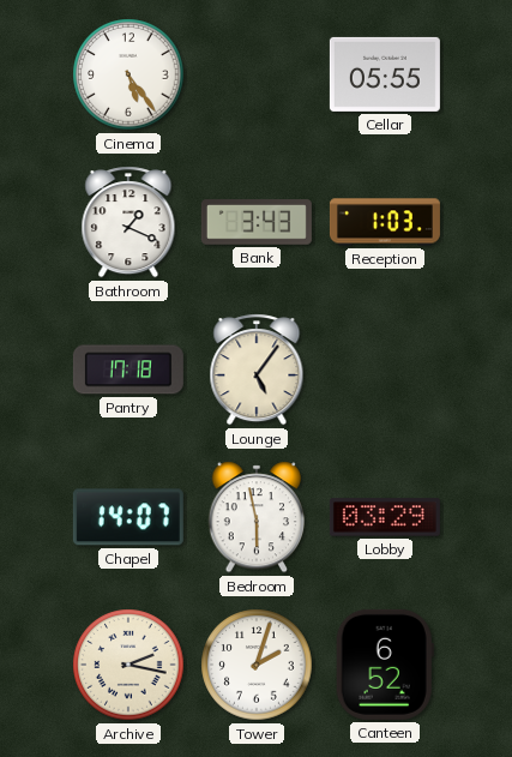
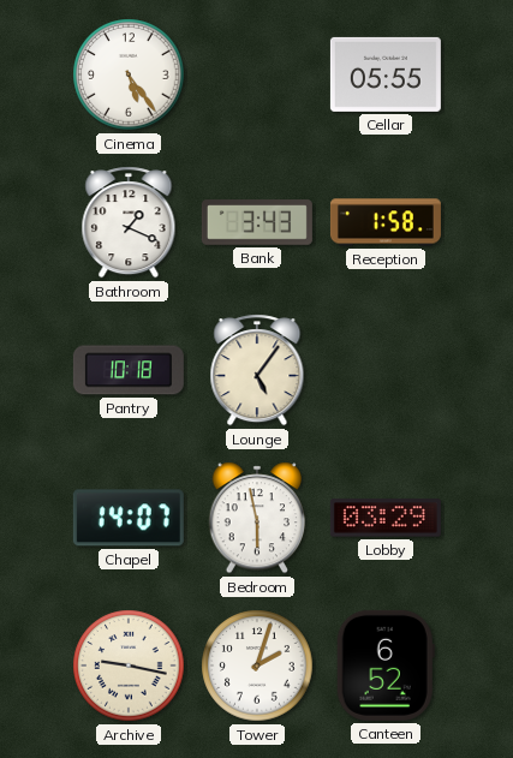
Reception: 1:03 -> 1:58 (386, 222)
Pantry: 17:18 -> 10:18 (129, 370)
Archive: 2:17 -> 9:17 (129, 666)
